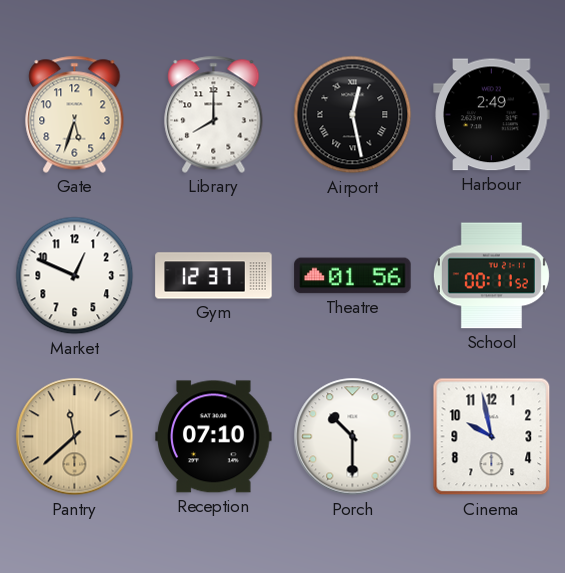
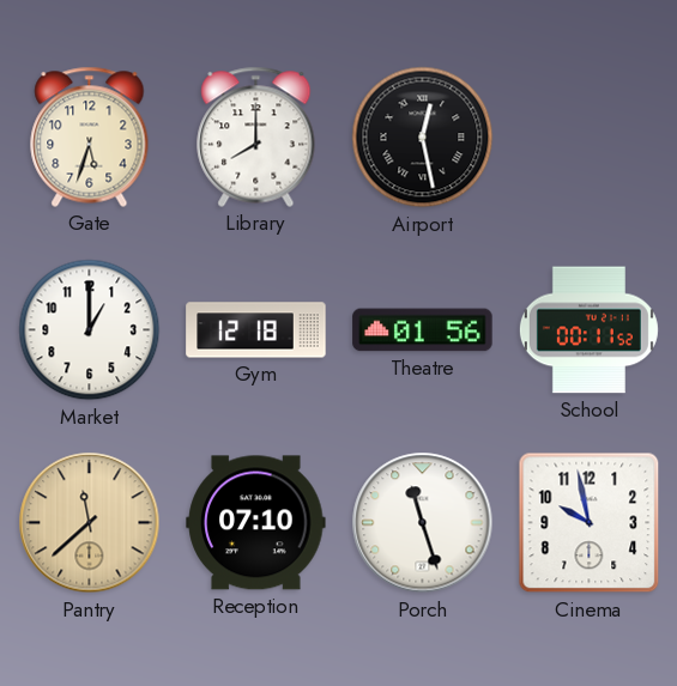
Harbour: 2:49 -> none (492, 115)
Market: 12:49 -> 1:00 (90, 330)
Gym: 12:37 -> 12:18 (256, 330)
Porch: 10:30 -> 11:27 (423, 523)
